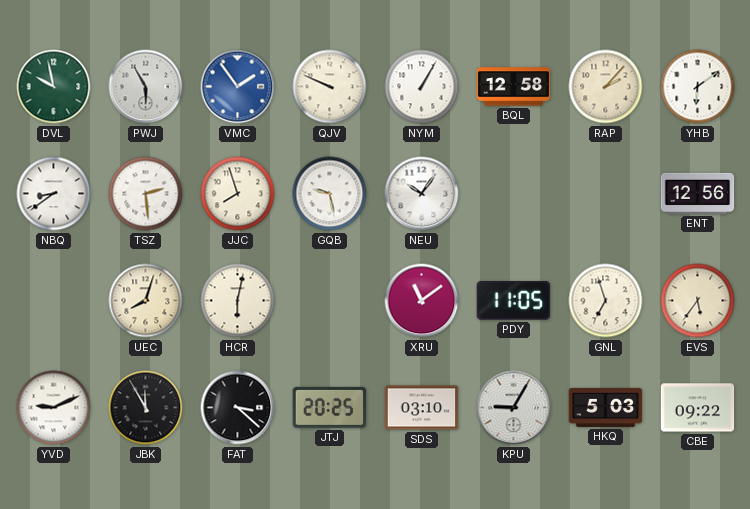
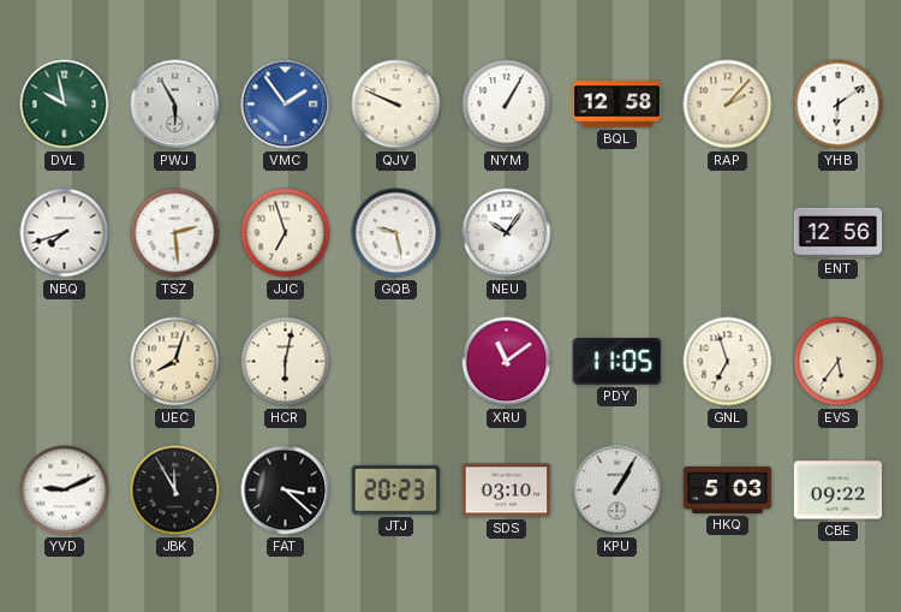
NBQ: 8:39 -> 7:42 (65, 233)
JJC: 7:57 -> 6:57 (286, 233)
JTJ: 20:25 -> 20:23 (396, 489)
KPU: 9:05 -> 1:05 (617, 491)
